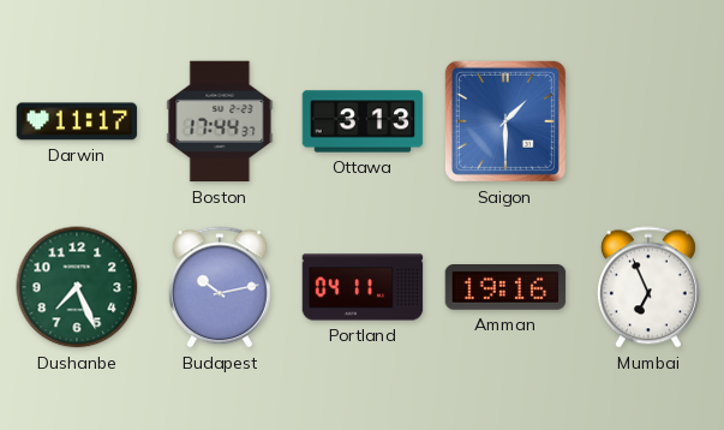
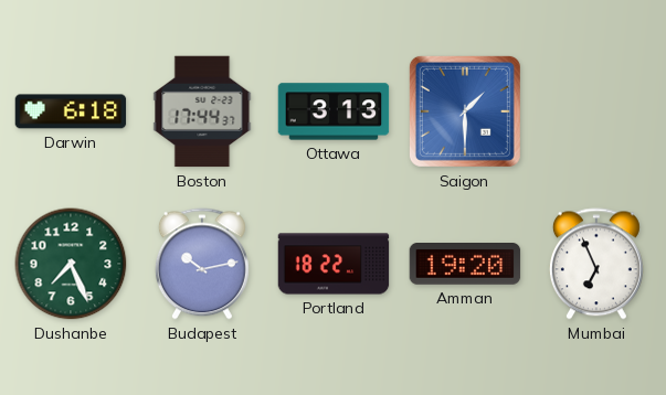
Darwin: 11:17 -> 6:18 (71, 111)
Portland: 04:11 -> 18:22 (334, 264)
Amman: 19:16 -> 19:20 (465, 265)
